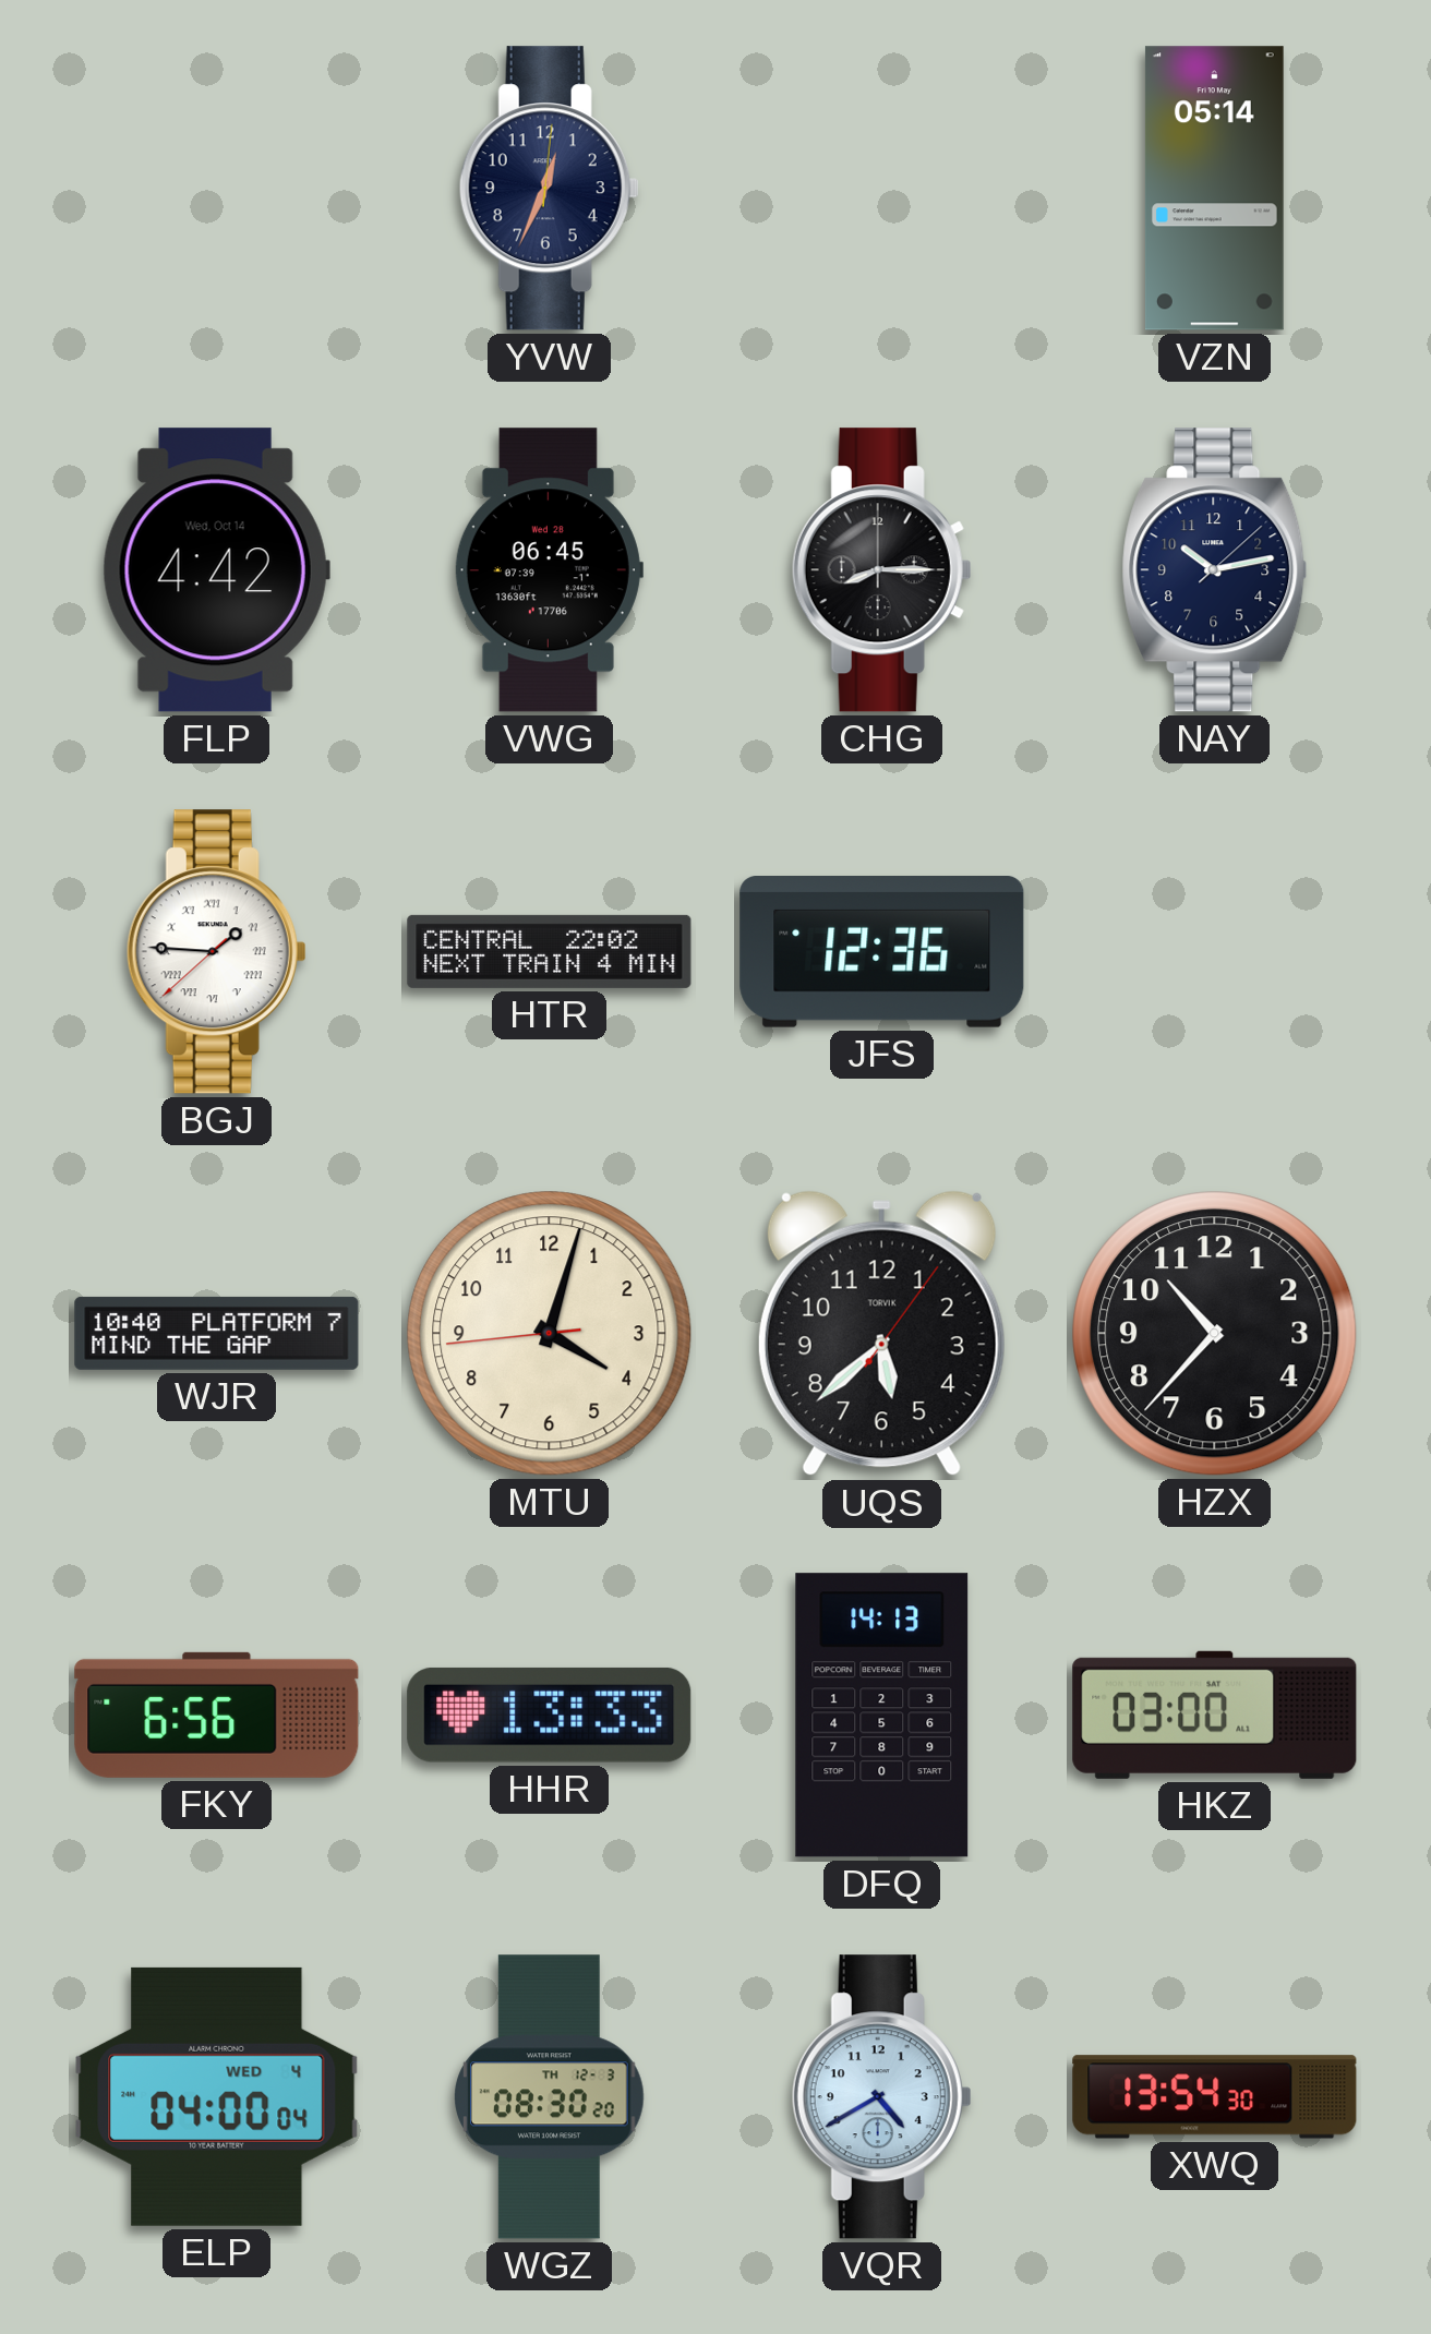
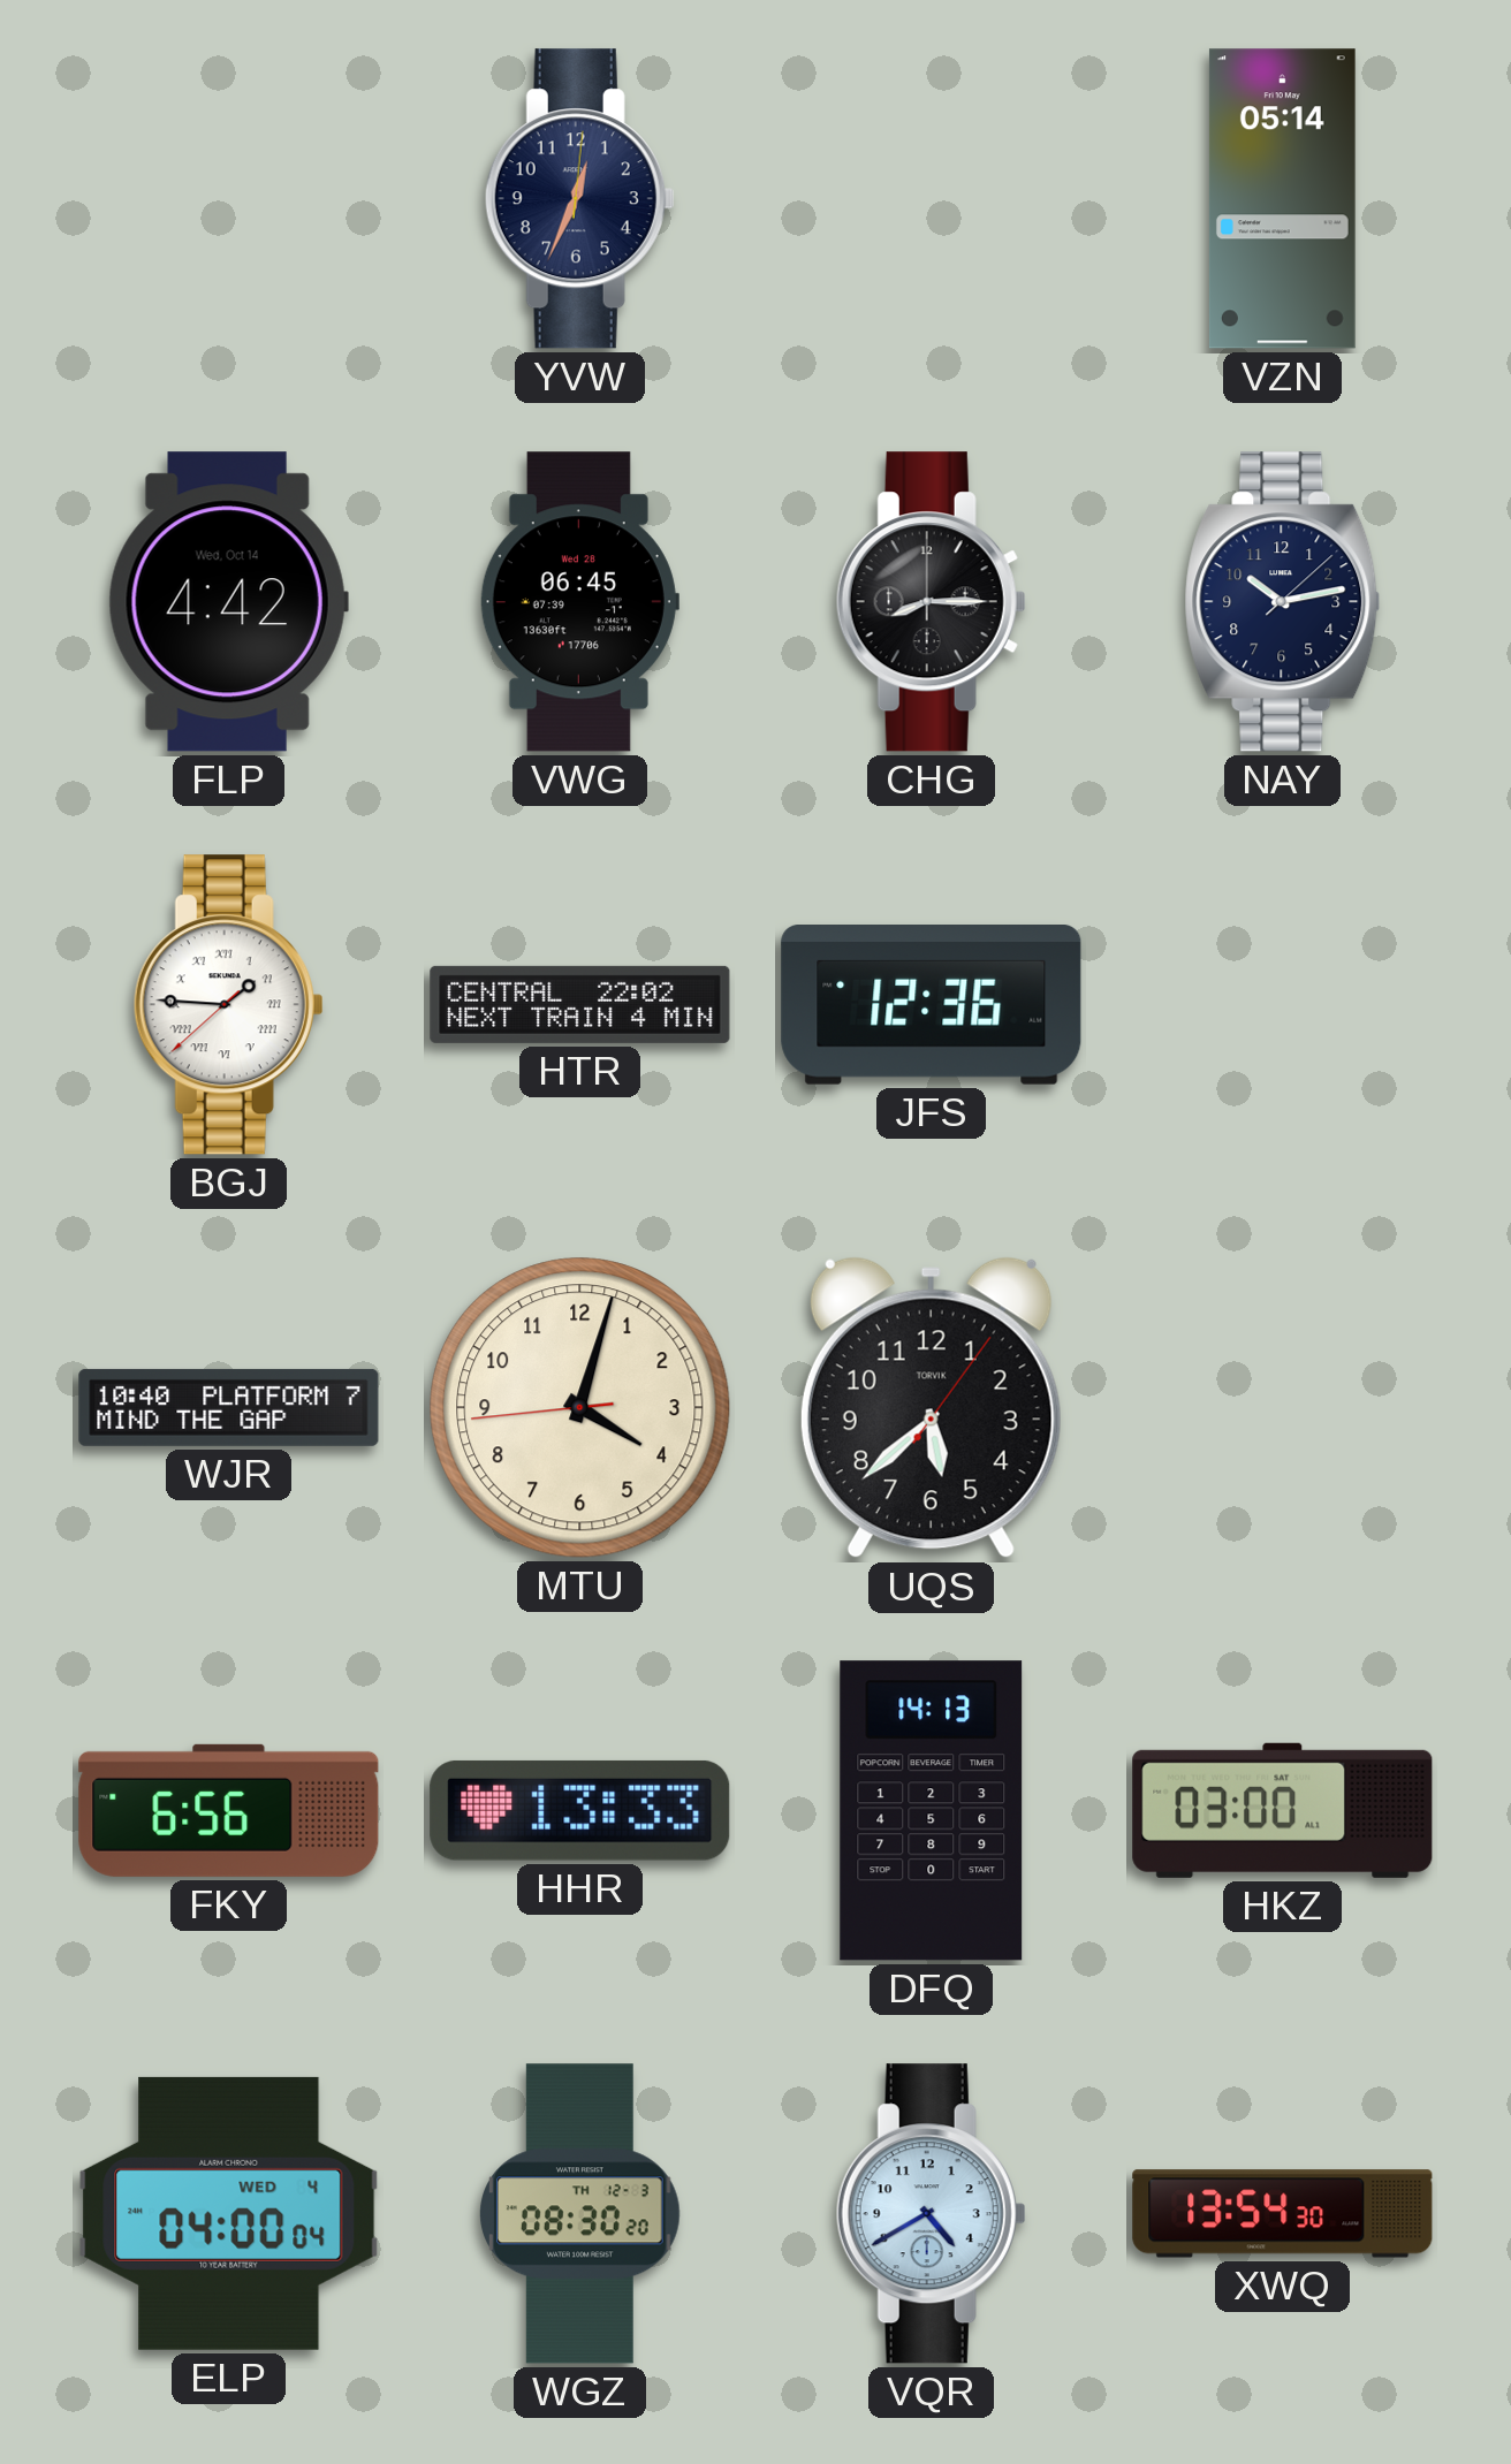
HZX: 10:37 -> none (1215, 1334)
